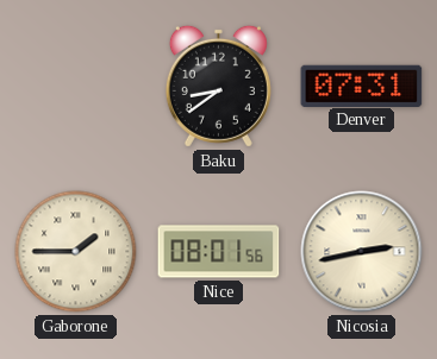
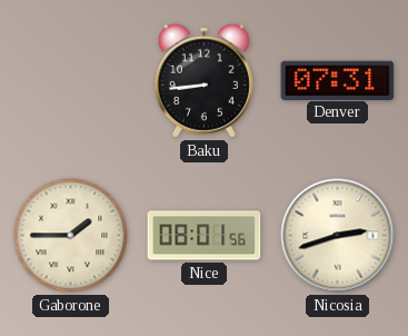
Baku: 8:39 -> 8:44 (203, 80)
Nicosia: 2:43 -> 2:42 (338, 236)
